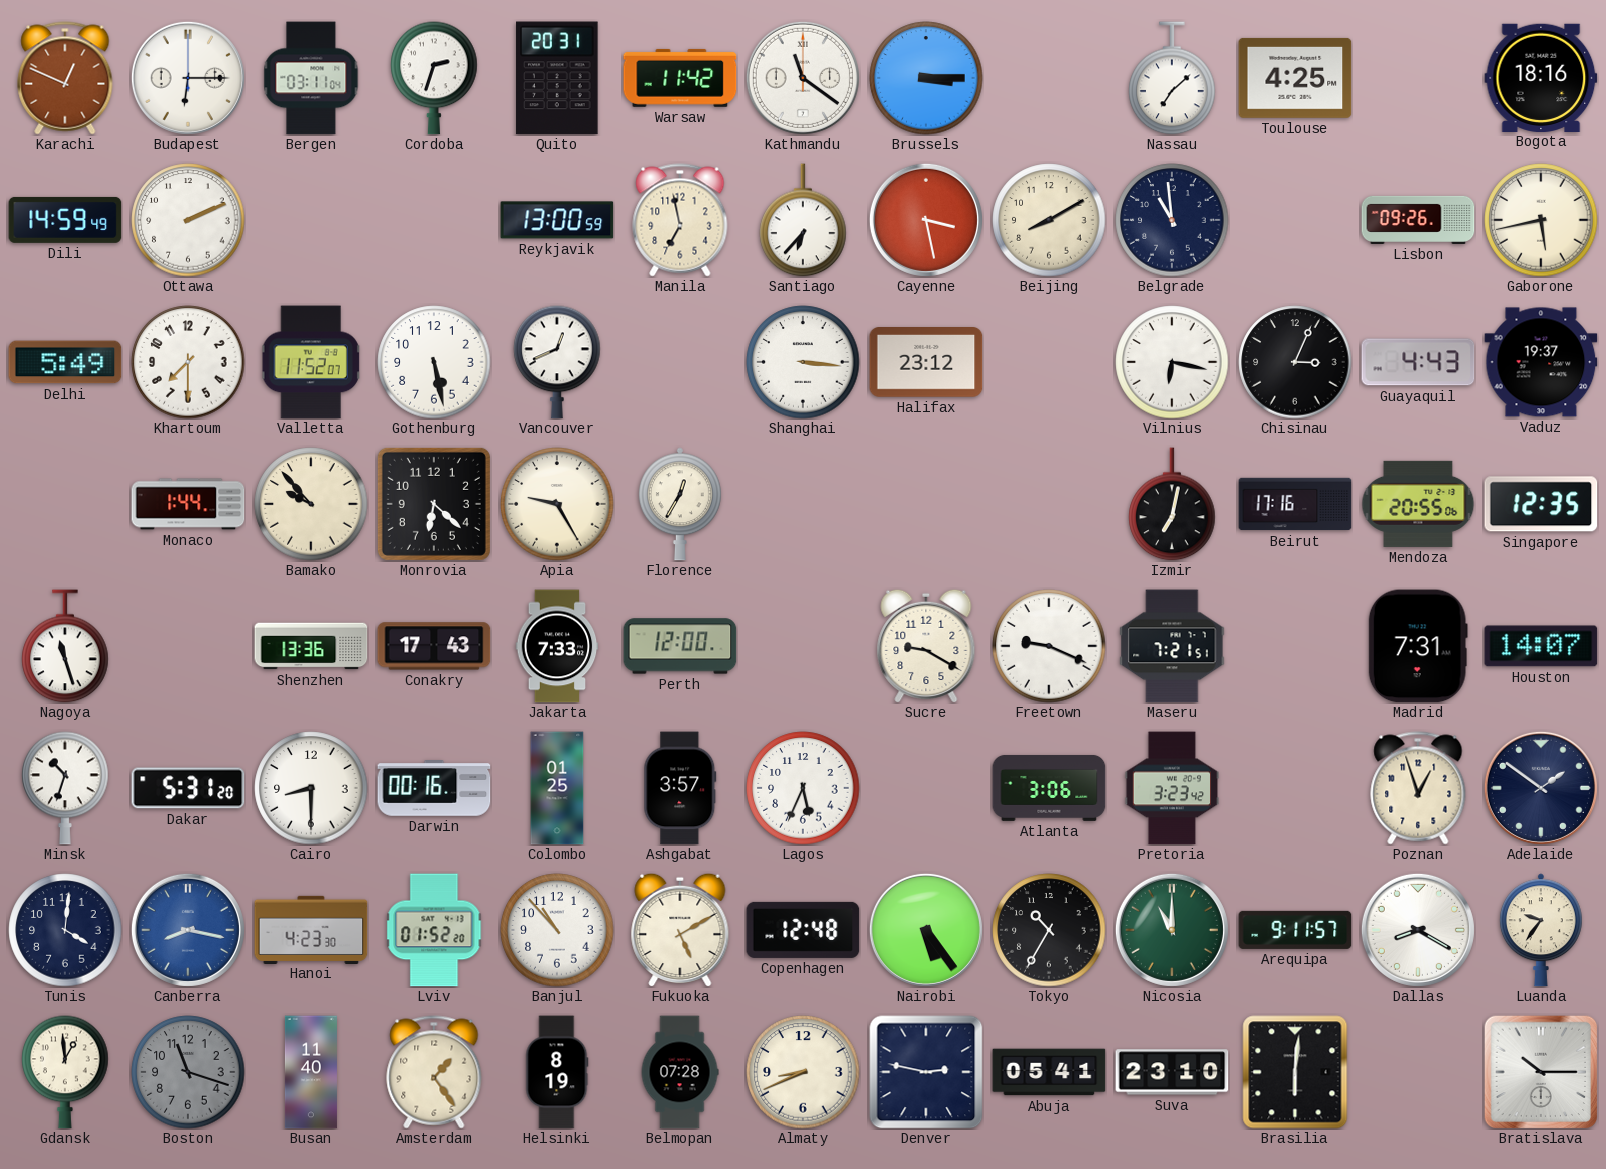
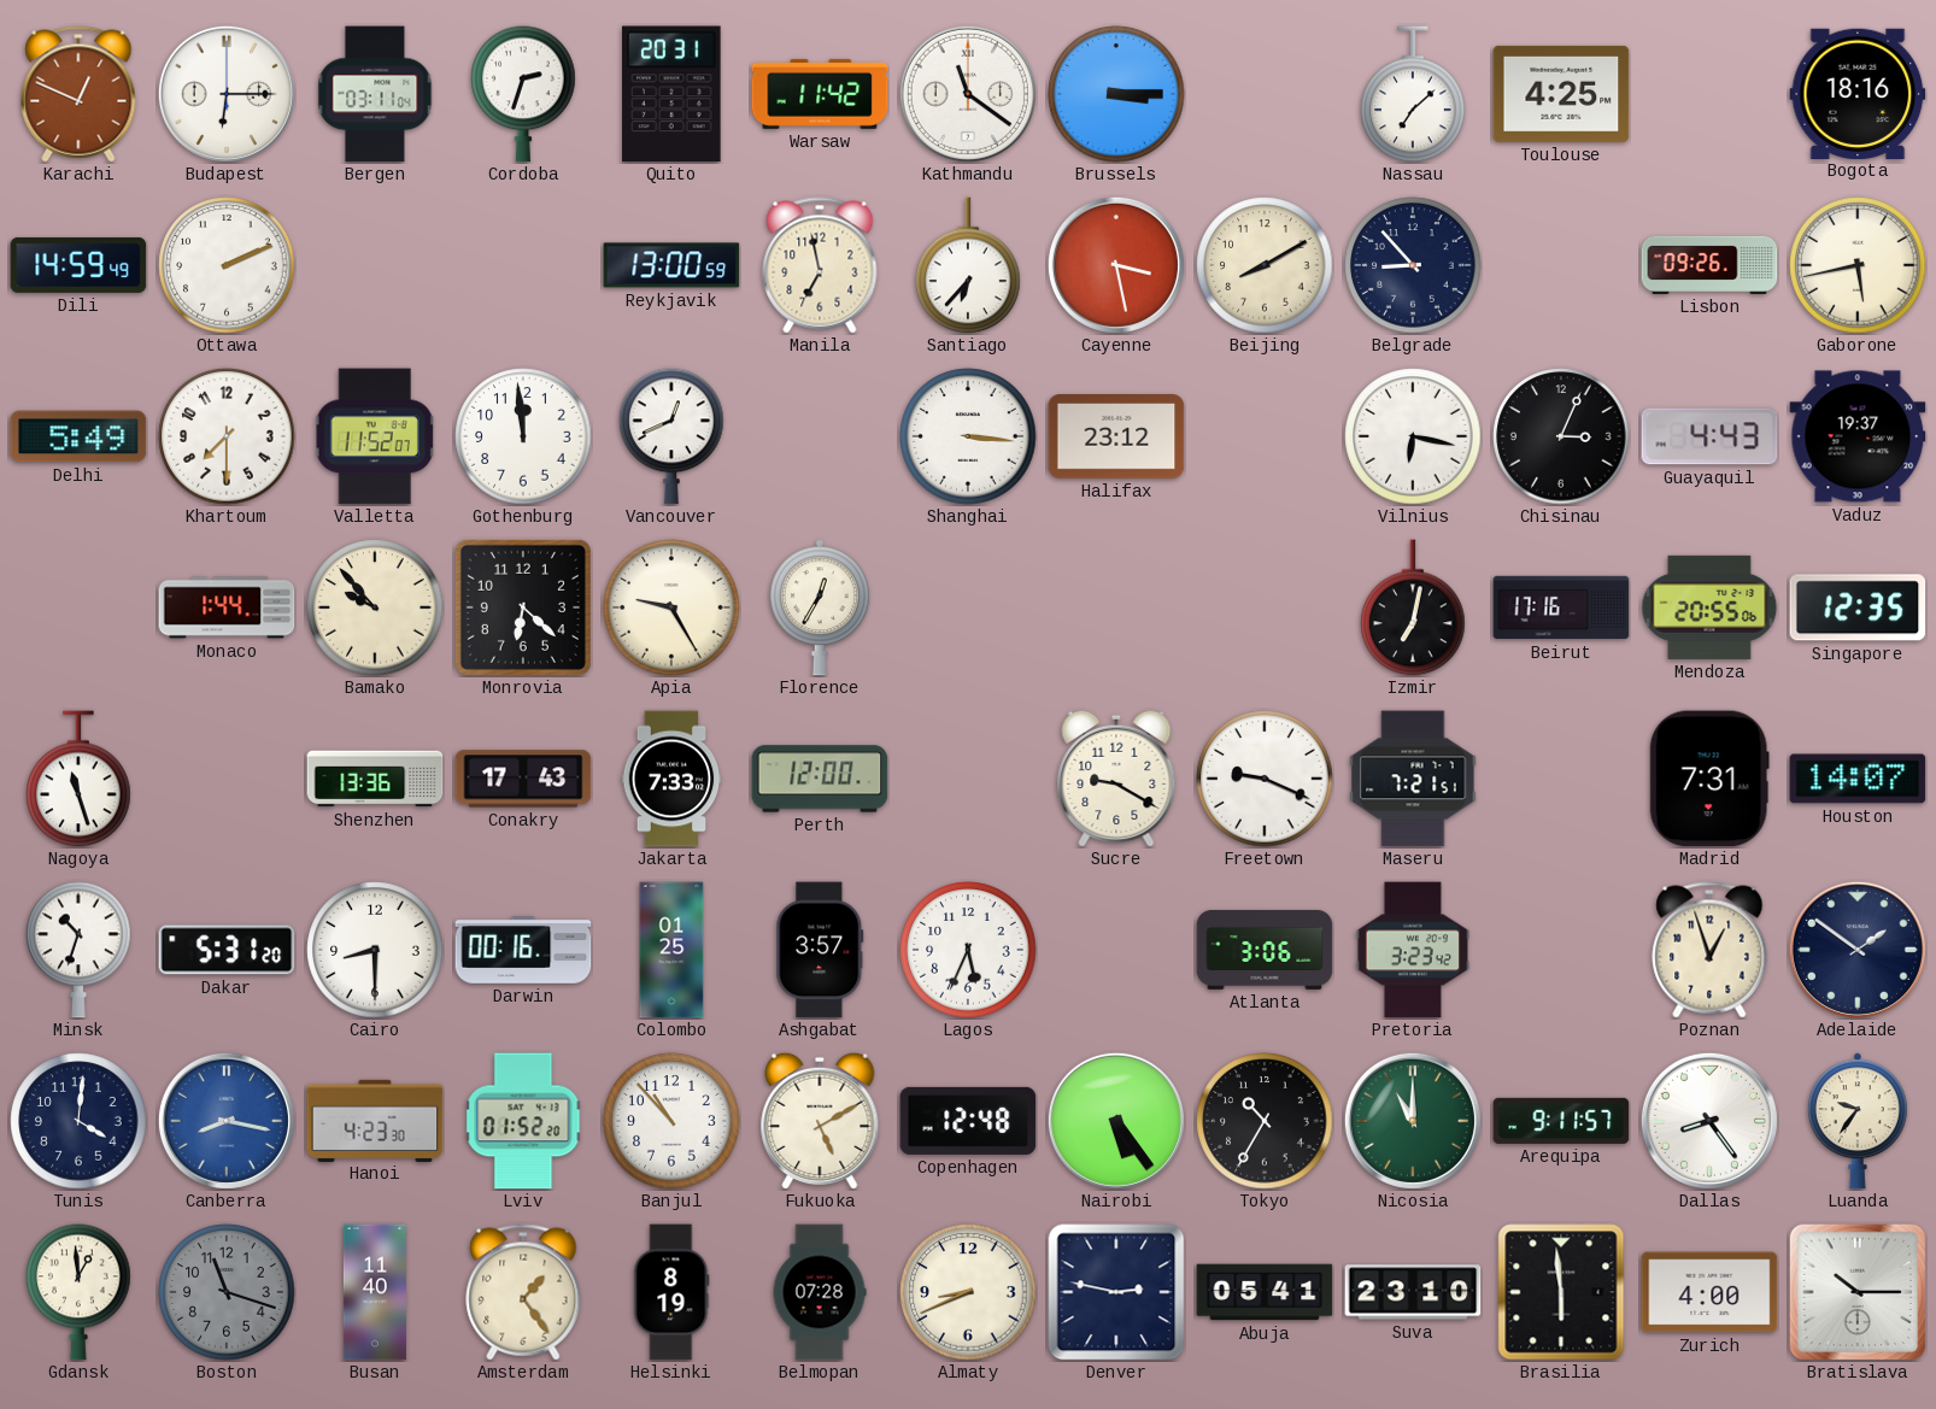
Belgrade: 10:59 -> 8:53 (1413, 265)
Gothenburg: 5:28 -> 11:59 (523, 436)
Dallas: 8:20 -> 8:24 (1709, 1121)
Brasilia: 6:01 -> 5:59 (1561, 1292)
Zurich: none -> 4:00 (1709, 1292)
